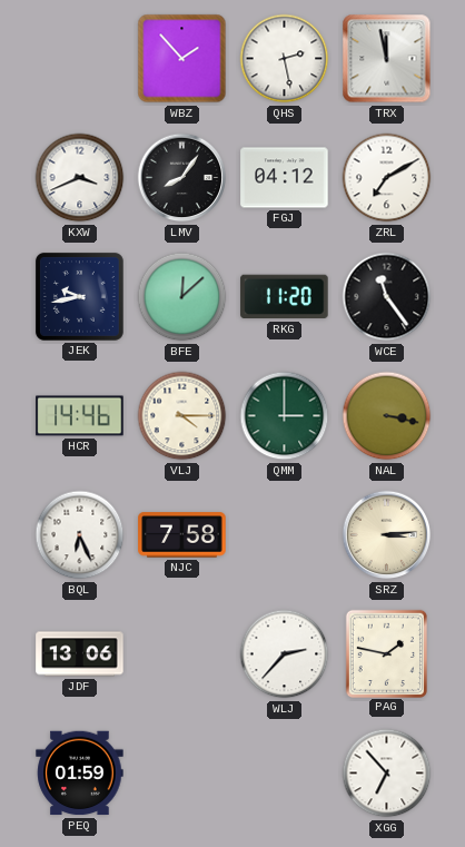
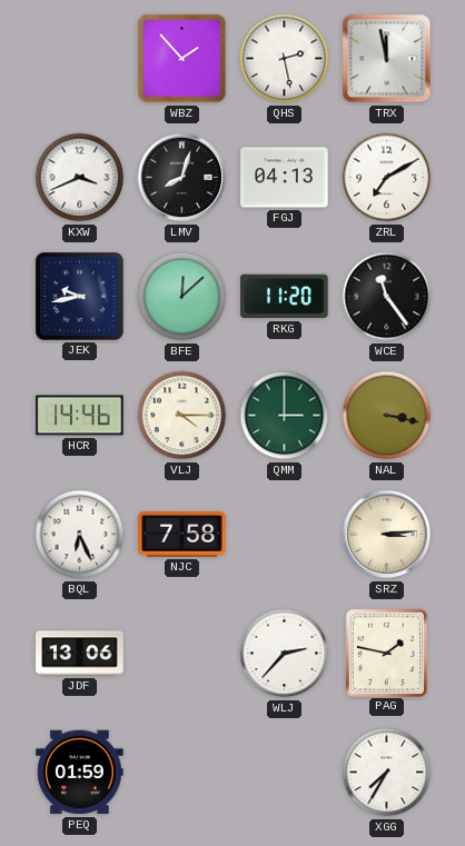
LMV: 8:06 -> 8:03 (182, 178)
FGJ: 04:12 -> 04:13 (285, 178)
XGG: 6:53 -> 7:35 (387, 773)
